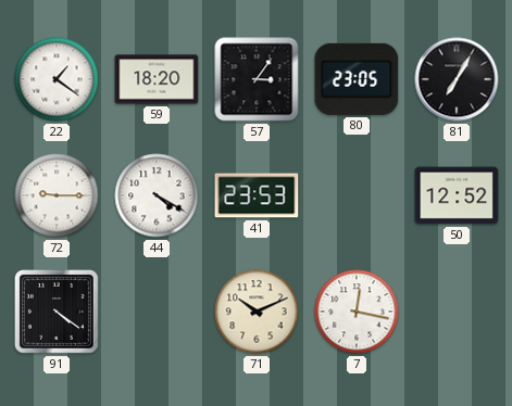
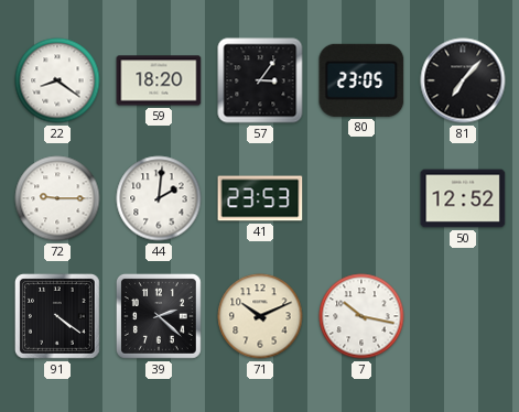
22: 1:21 -> 8:21 (57, 80)
81: 7:05 -> 7:07 (463, 80)
44: 4:20 -> 2:01 (159, 198)
39: none -> 2:22 (159, 316)
7: 12:17 -> 10:17 (361, 316)
